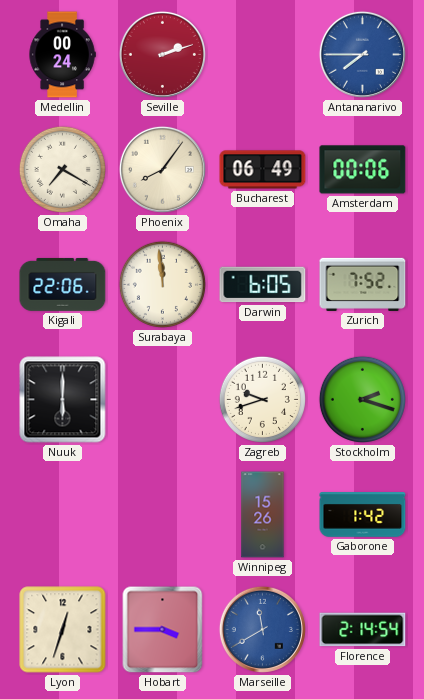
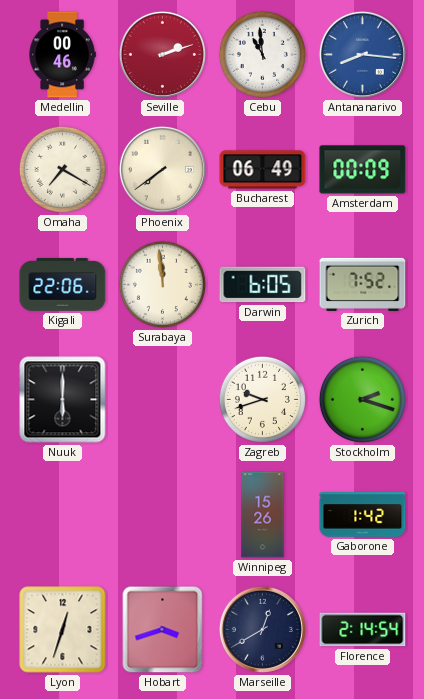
Medellin: 00:24 -> 00:46 (62, 55)
Cebu: none -> 10:59 (262, 54)
Antananarivo: 7:45 -> 8:16 (362, 54)
Phoenix: 8:06 -> 7:39 (162, 169)
Amsterdam: 00:06 -> 00:09 (363, 170)
Hobart: 3:45 -> 3:42 (163, 630)
Marseille: 11:40 -> 12:40 (262, 629)
Marseille dial: blue -> navy (262, 629)
